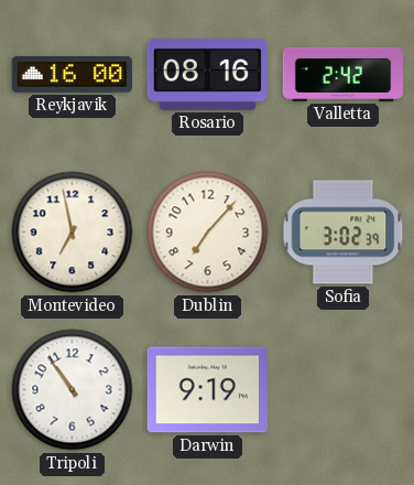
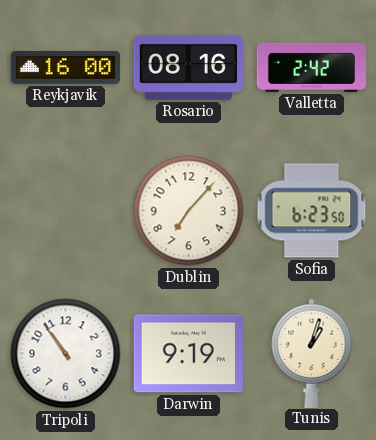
Montevideo: 6:58 -> none (73, 233)
Sofia: 3:02 -> 6:23 (312, 211)
Tunis: none -> 1:03 (312, 353)
